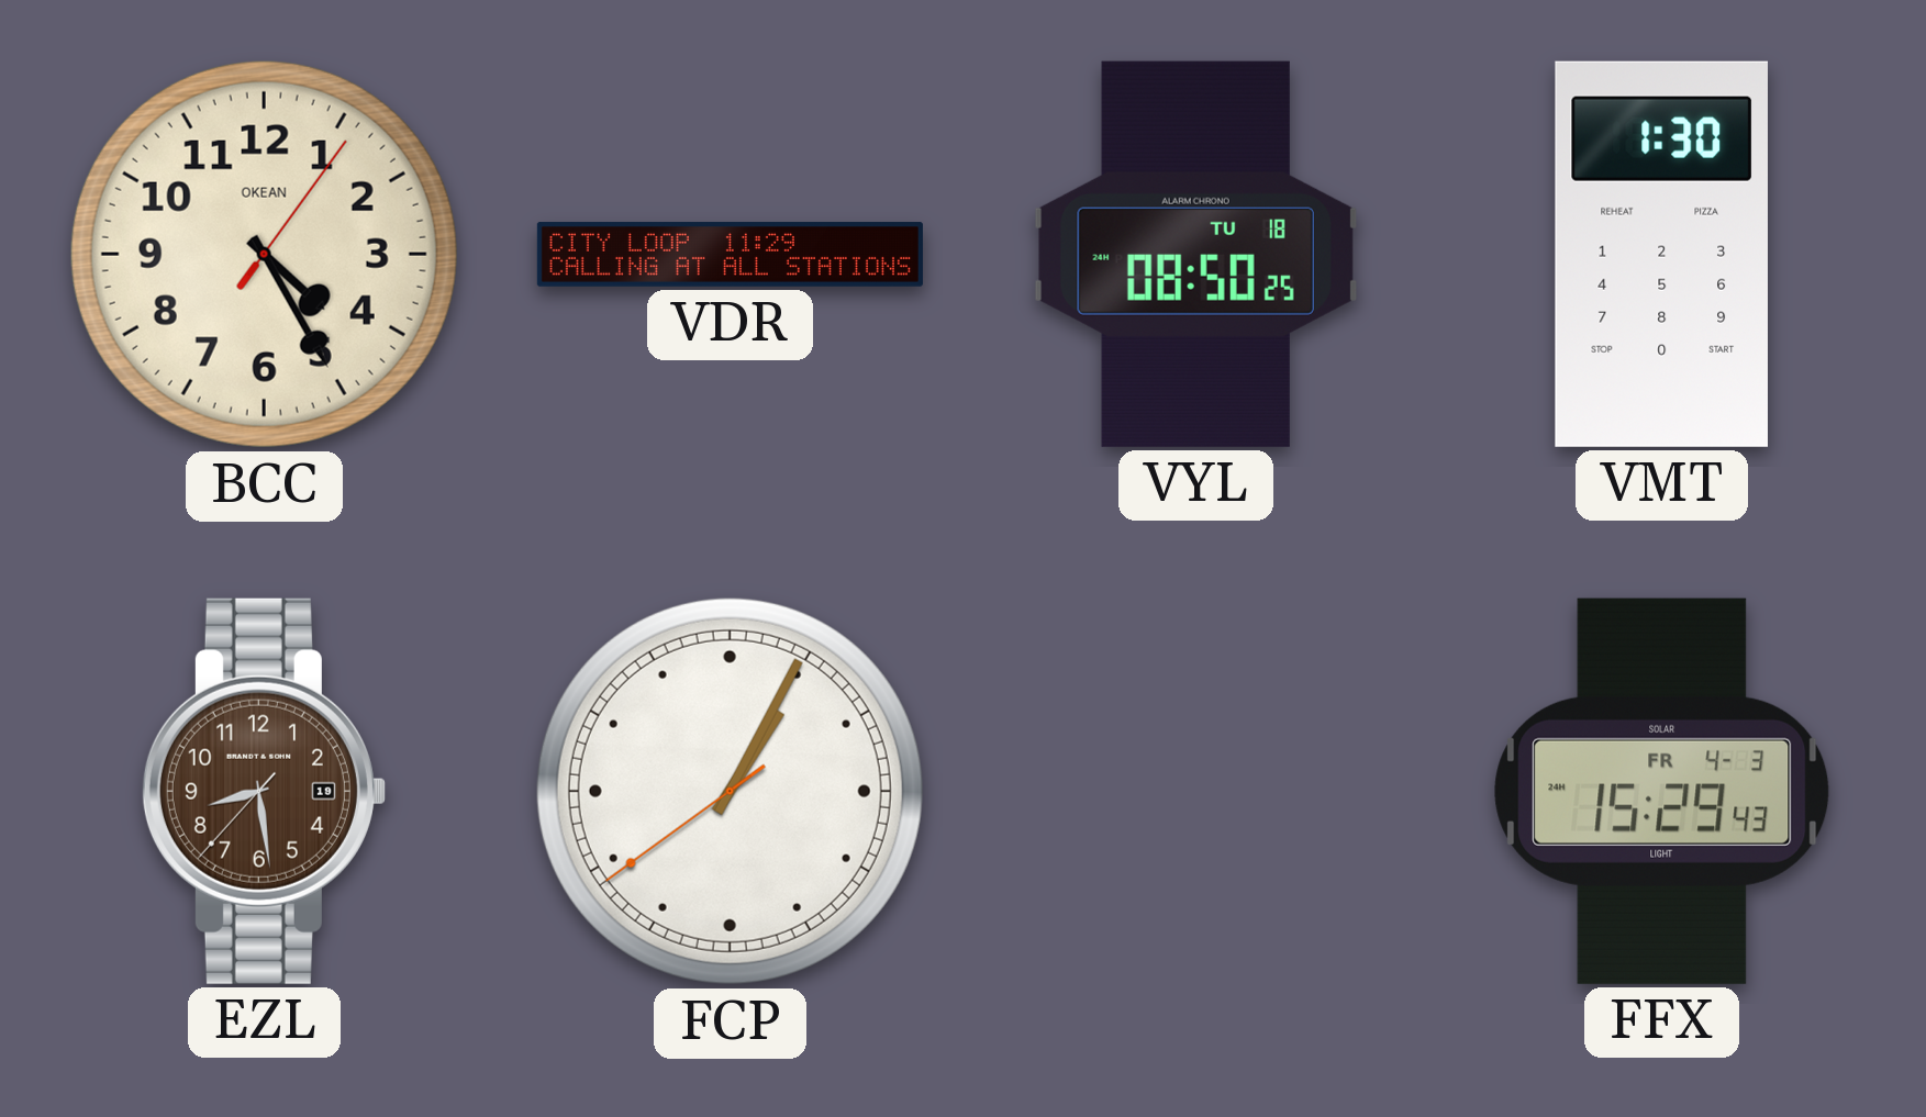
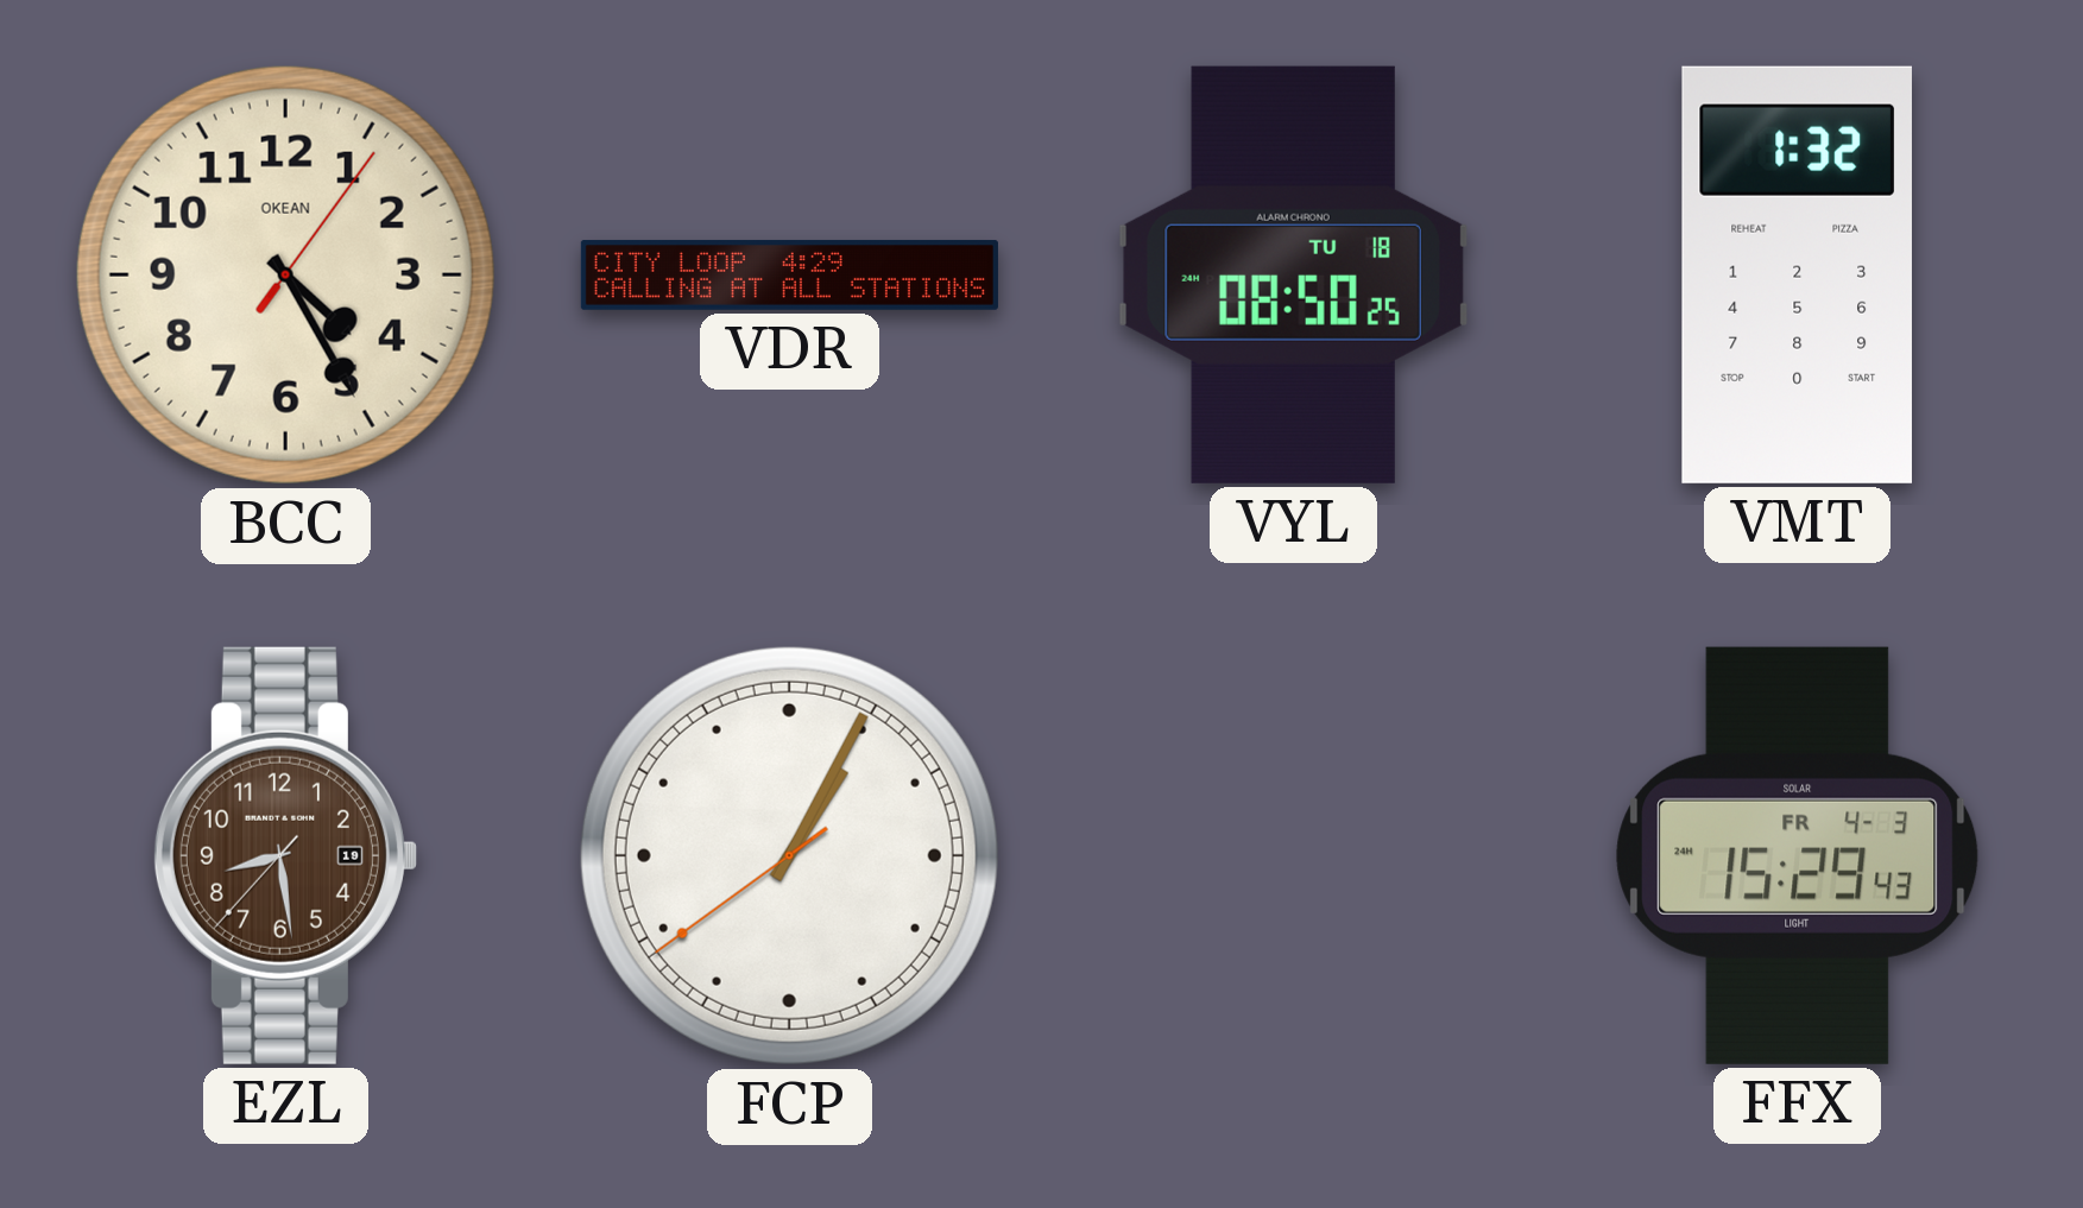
VDR: 11:29 -> 4:29 (789, 276)
VMT: 1:30 -> 1:32 (1797, 274)
